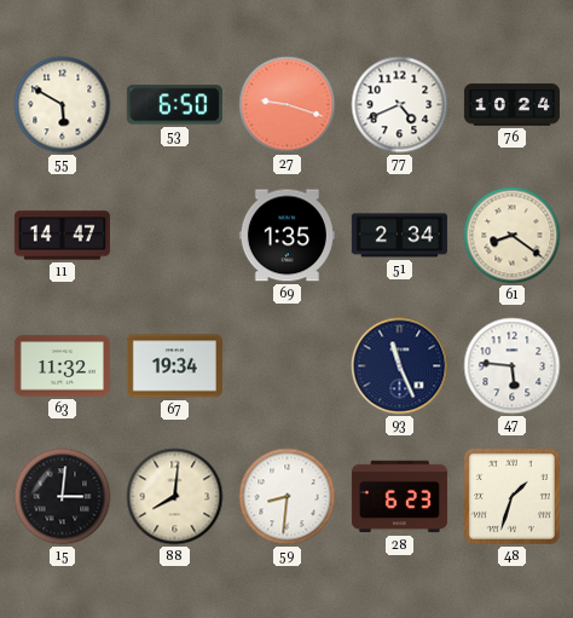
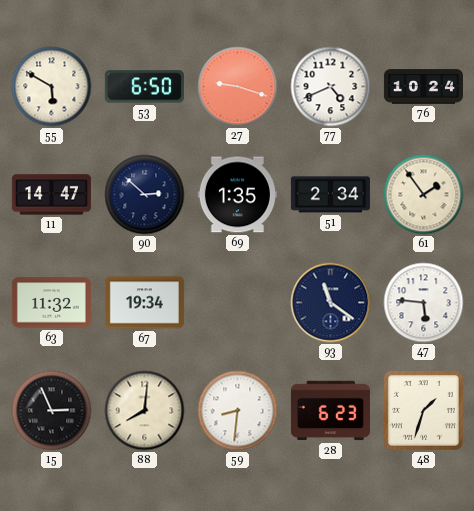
90: none -> 2:52 (145, 195)
61: 8:21 -> 1:54 (424, 195)
93: 11:26 -> 11:21 (331, 303)
15: 3:01 -> 2:56 (52, 411)
